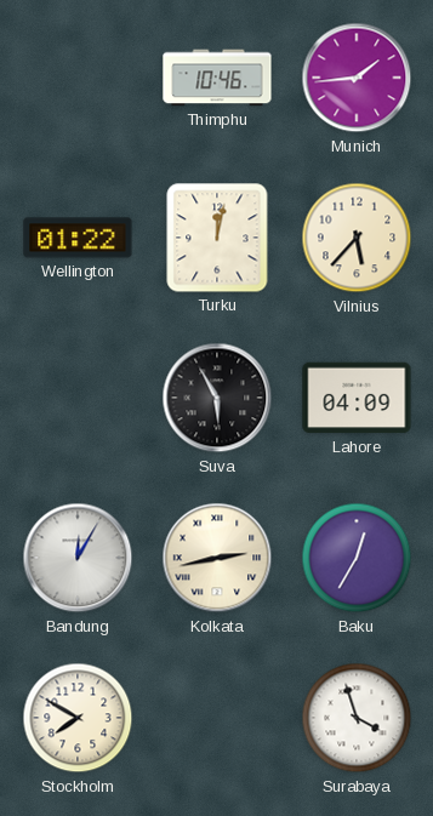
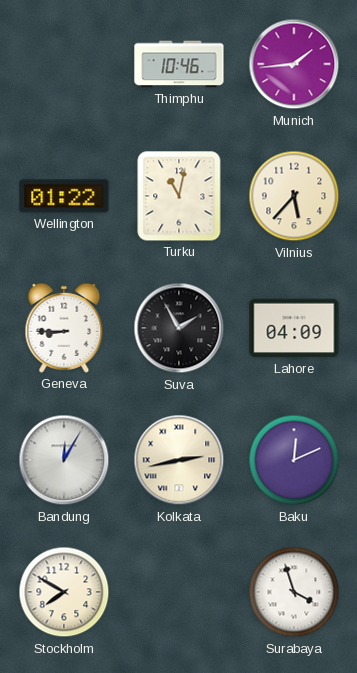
Turku: 12:02 -> 11:02 (179, 196)
Geneva: none -> 8:45 (64, 328)
Suva: 5:55 -> 1:55 (179, 328)
Baku: 12:35 -> 12:11 (294, 460)
